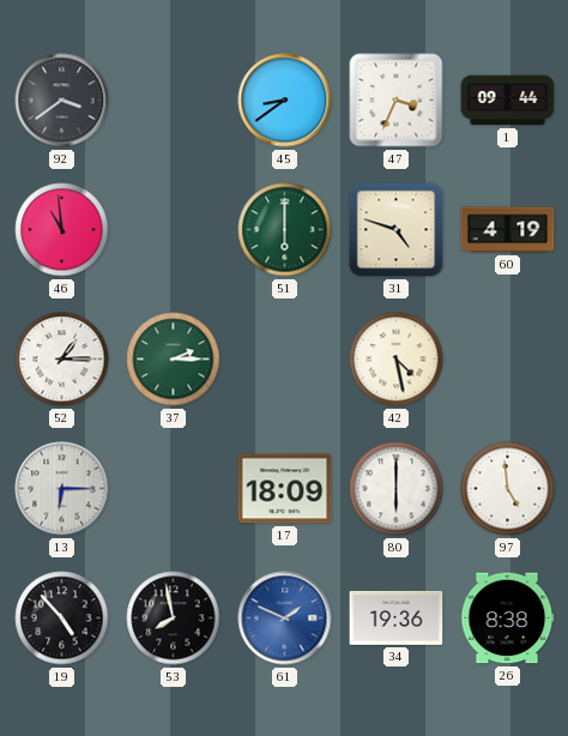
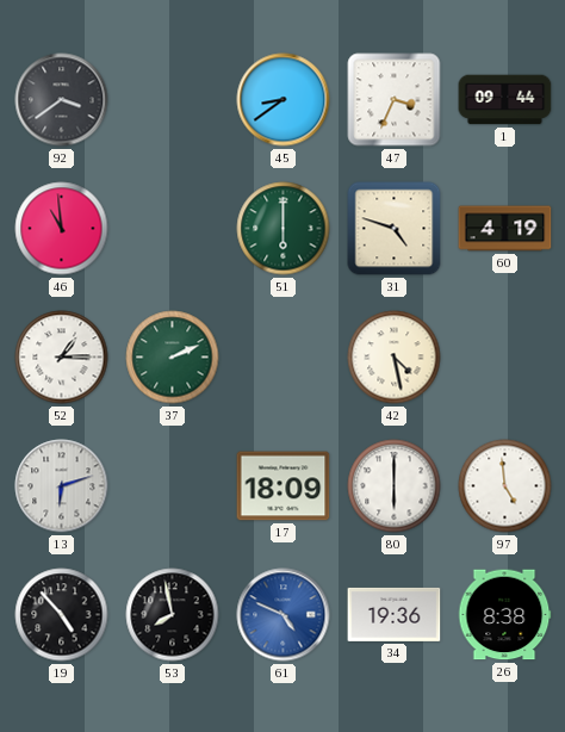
37: 2:15 -> 2:11 (173, 358)
13: 6:15 -> 6:12 (62, 486)
61: 1:49 -> 4:49 (284, 615)
